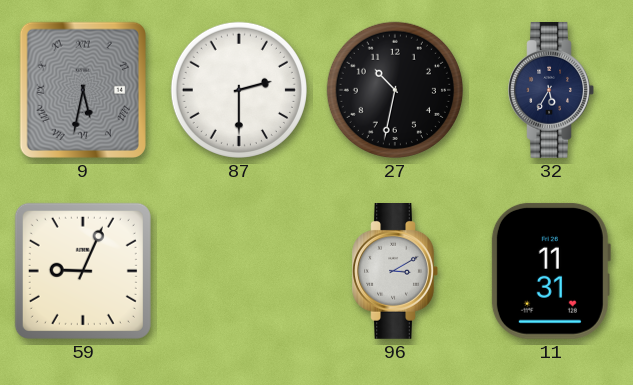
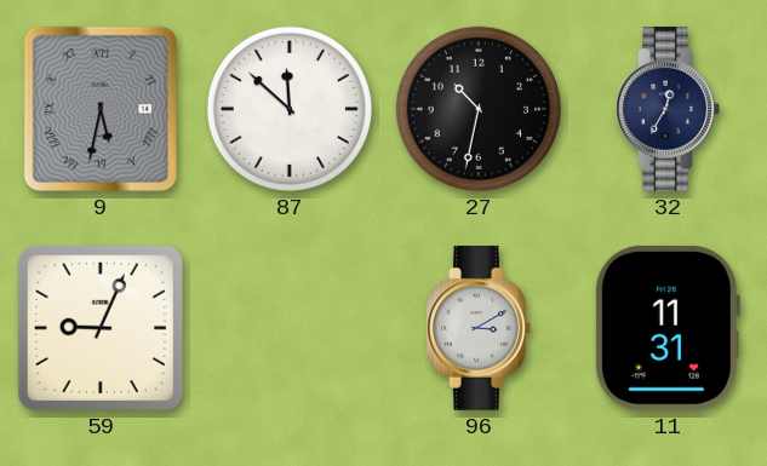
87: 2:30 -> 11:52 (290, 109)
32: 5:35 -> 12:35 (668, 110)
